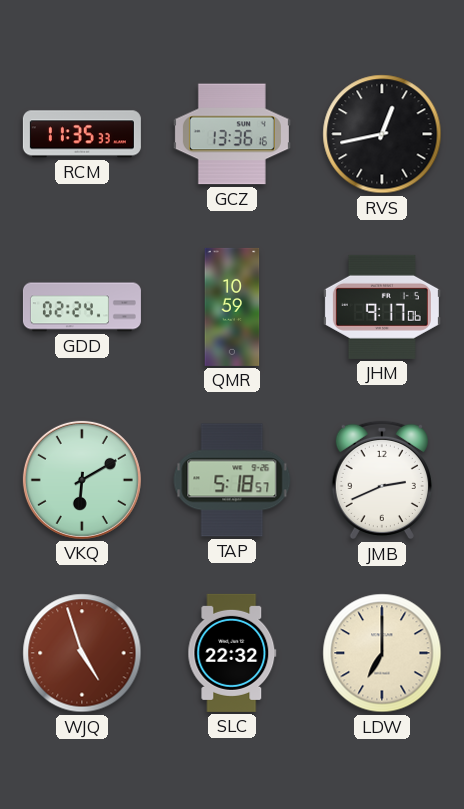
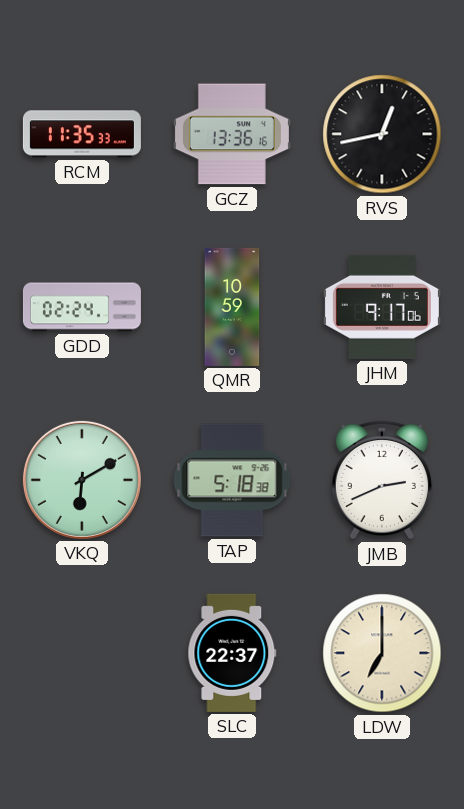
TAP: 5:18:57 -> 5:18:38 (232, 480)
WJQ: 4:57 -> none (82, 653)
SLC: 22:32 -> 22:37 (232, 653)
